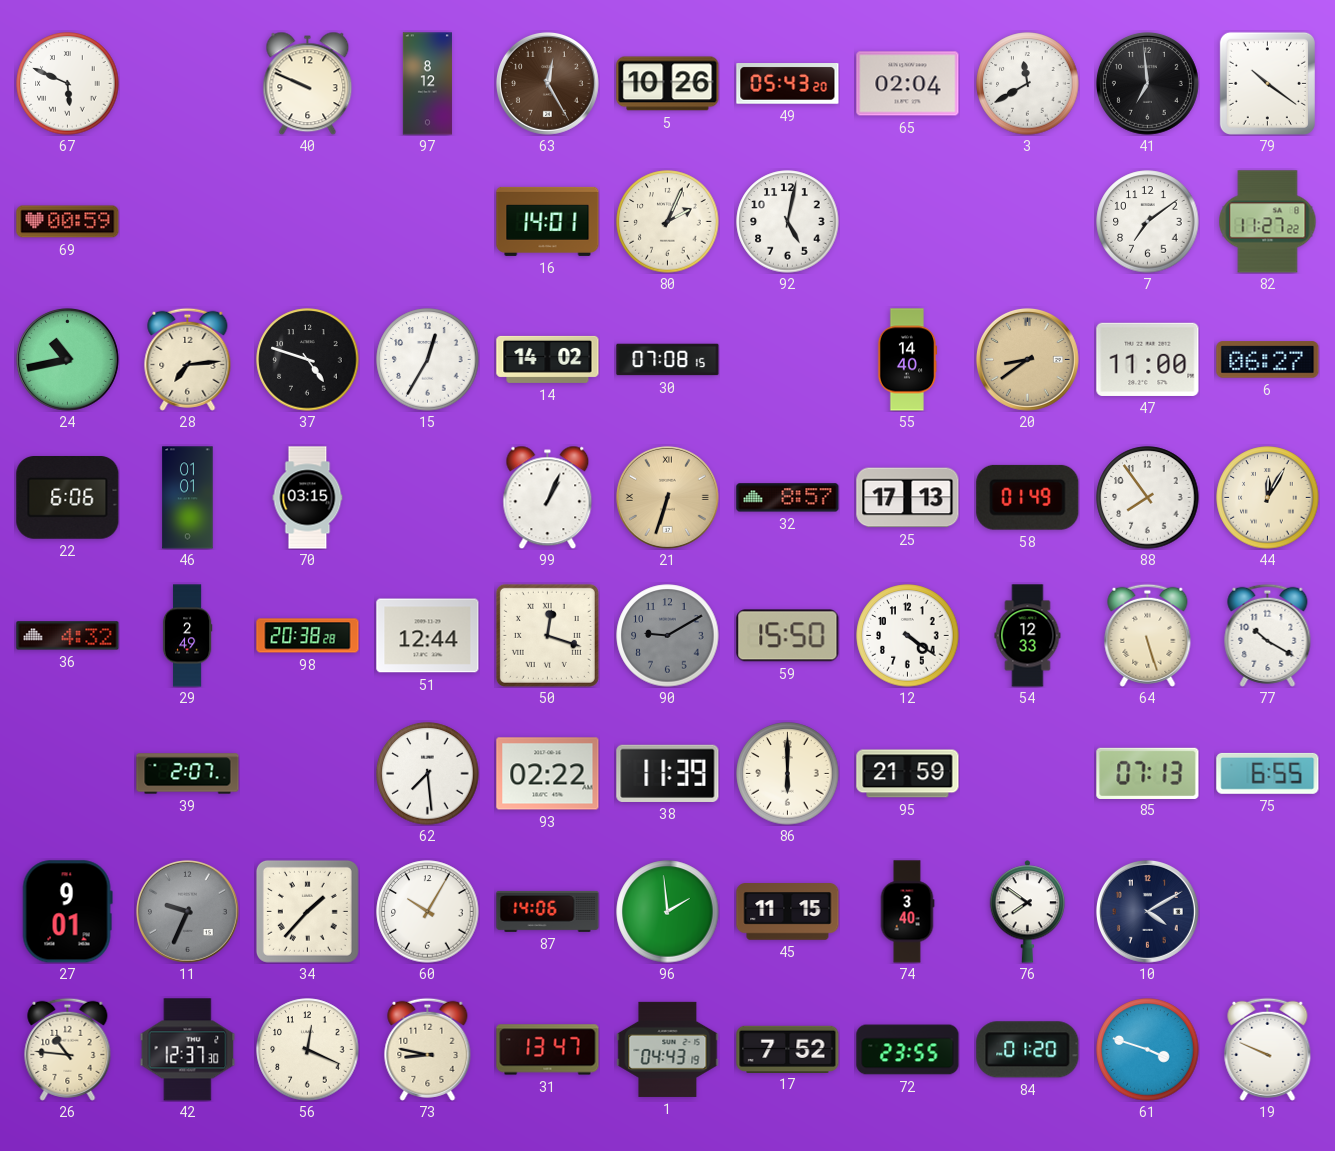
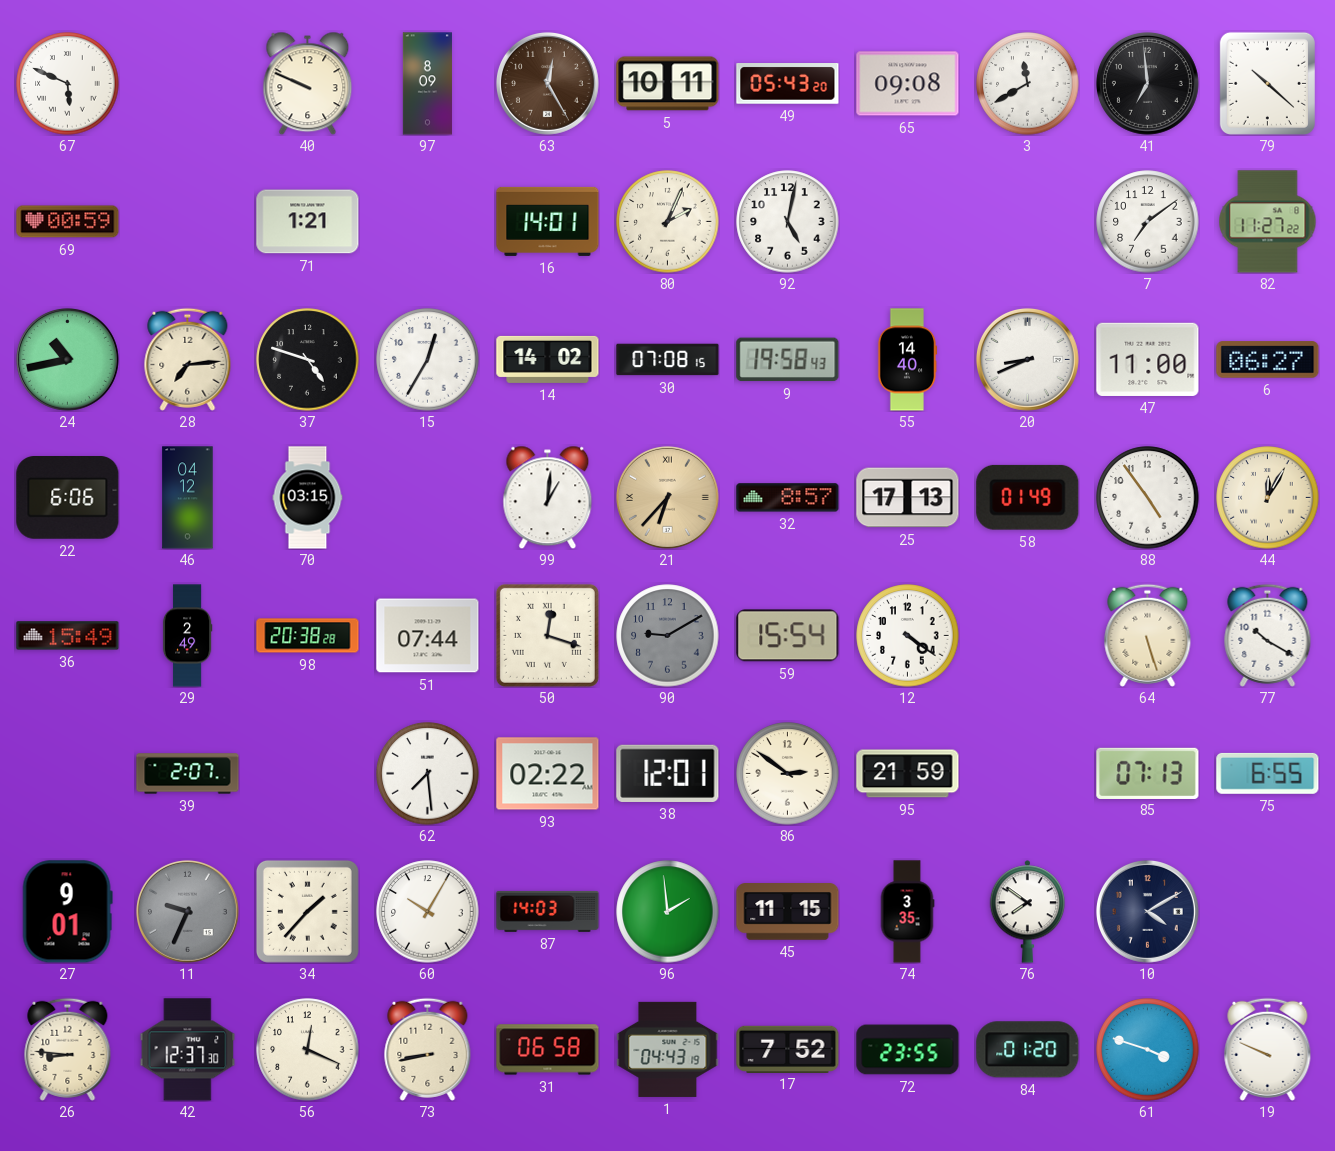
97: 8:12 -> 8:09 (427, 84)
5: 10:26 -> 10:11 (668, 84)
65: 02:04 -> 09:08 (908, 84)
79: 10:21 -> 10:22 (1267, 83)
71: none -> 1:21 (308, 222)
9: none -> 19:58 (788, 360)
20: 8:39 -> 8:41 (1027, 359)
20 dial: champagne -> white (1027, 359)
46: 01:01 -> 04:12 (188, 498)
99: 1:04 -> 1:01 (548, 497)
21: 6:33 -> 6:37 (667, 497)
88: 7:54 -> 4:54 (1148, 498)
36: 4:32 -> 15:49 (68, 636)
51: 12:44 -> 07:44 (428, 636)
59: 15:50 -> 15:54 (788, 636)
54: 12:33 -> none (1028, 636)
38: 11:39 -> 12:01 (668, 773)
86: 6:00 -> 2:51 (788, 774)
87: 14:06 -> 14:03 (548, 911)
74: 3:40 -> 3:35 (907, 912)
26: 10:46 -> 8:46 (68, 1049)
73: 8:47 -> 8:43 (428, 1049)
31: 13:47 -> 06:58 (548, 1050)
